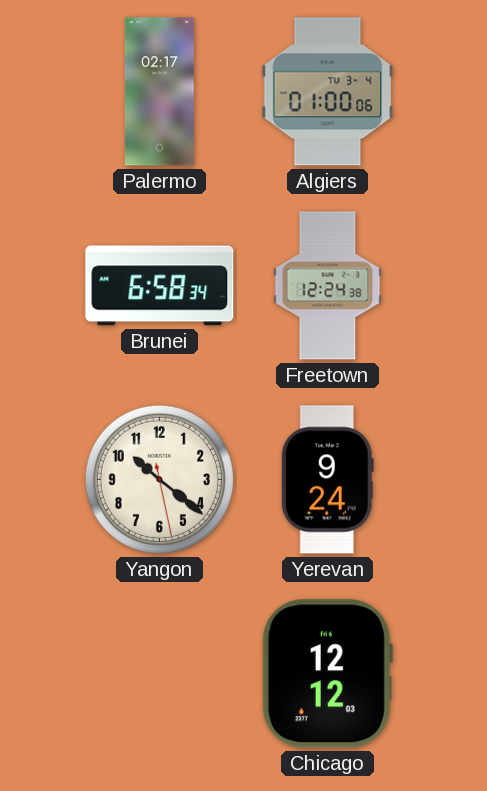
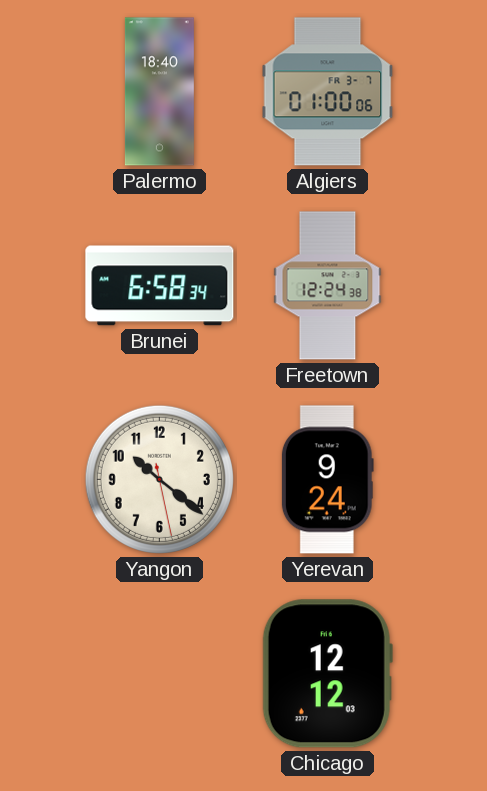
Palermo: 02:17 -> 18:40 (159, 92)
Algiers date: TU 3-4 -> FR 3-7 (328, 92)
